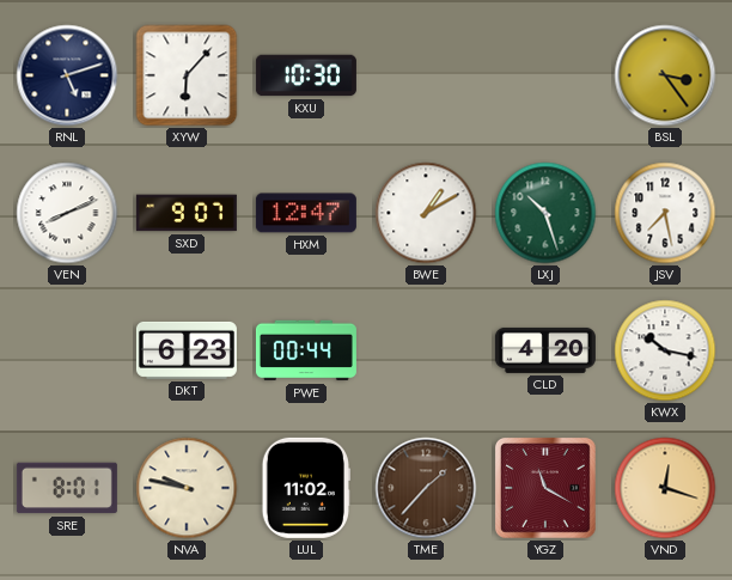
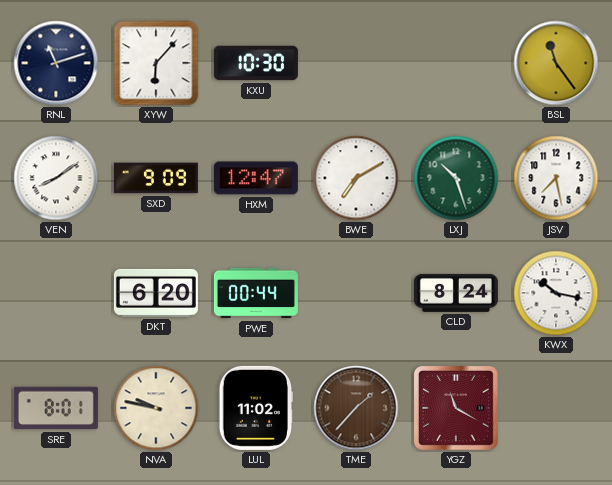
RNL: 5:12 -> 11:12 (56, 63)
BSL: 3:24 -> 11:24 (556, 63)
VEN: 8:11 -> 8:09 (56, 178)
SXD: 9:07 -> 9:09 (156, 178)
BWE: 1:10 -> 7:10 (356, 178)
DKT: 6:23 -> 6:20 (156, 293)
CLD: 4:20 -> 8:24 (456, 293)
VND: 12:18 -> none (665, 488)
